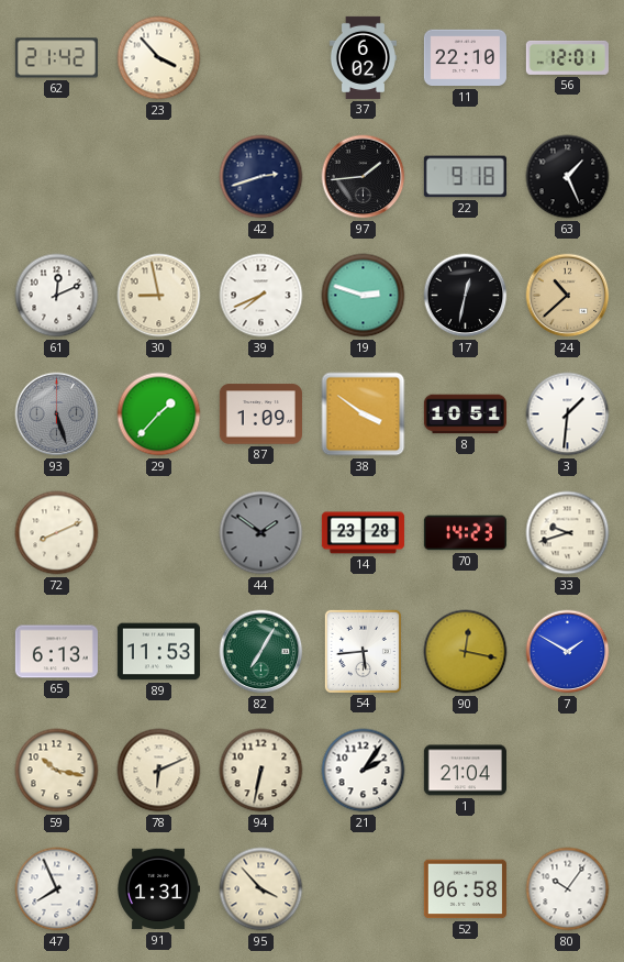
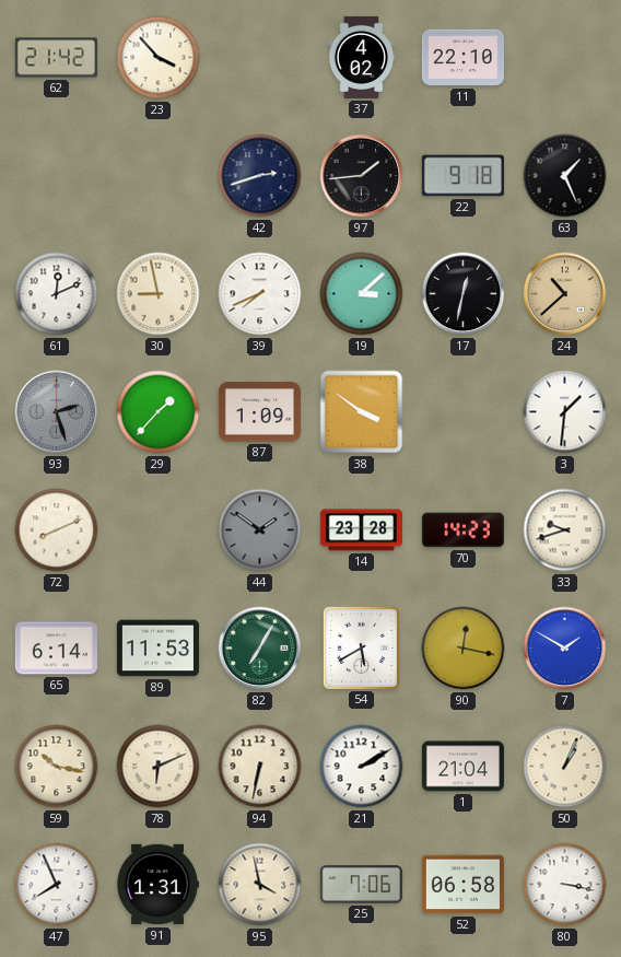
37: 6:02 -> 4:02 (361, 57)
56: 12:01 -> none (567, 57)
19: 2:48 -> 3:08 (362, 294)
93: 5:27 -> 2:27 (57, 412)
8: 10:51 -> none (465, 414)
65: 6:13 -> 6:14 (56, 649)
54: 5:44 -> 5:40 (361, 647)
21: 2:06 -> 2:10 (362, 767)
50: none -> 1:04 (565, 767)
95: 3:53 -> 3:58 (260, 885)
25: none -> 7:06 (361, 885)
80: 10:06 -> 3:17 (565, 885)
